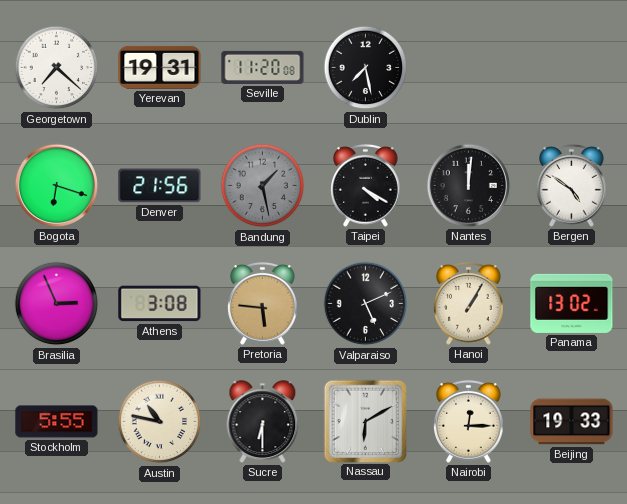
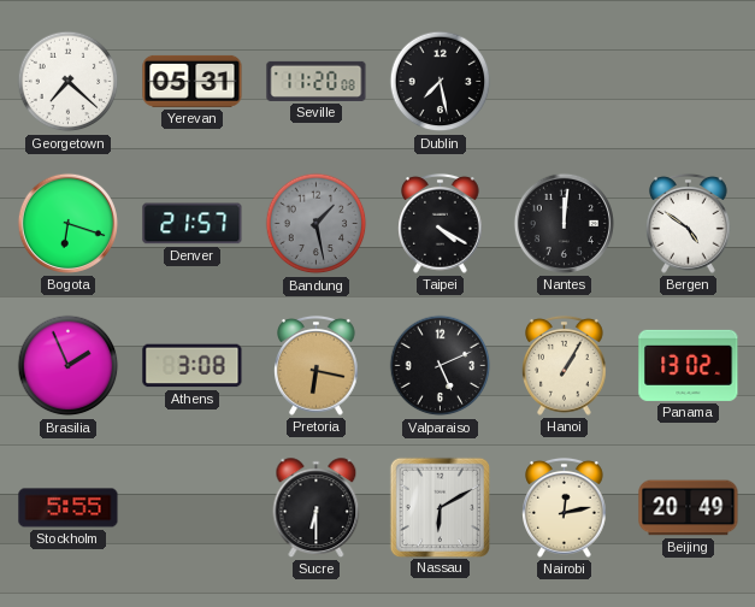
Yerevan: 19:31 -> 05:31 (193, 81)
Denver: 21:56 -> 21:57 (193, 224)
Brasilia: 2:56 -> 1:56 (69, 366)
Pretoria: 5:46 -> 6:17 (317, 365)
Austin: 10:47 -> none (160, 422)
Nairobi: 12:15 -> 12:13 (565, 507)
Beijing: 19:33 -> 20:49 (689, 508)
